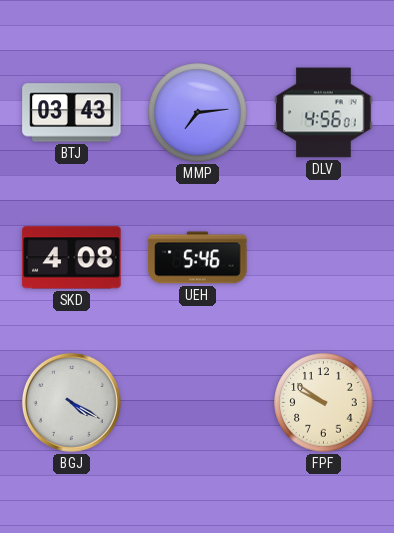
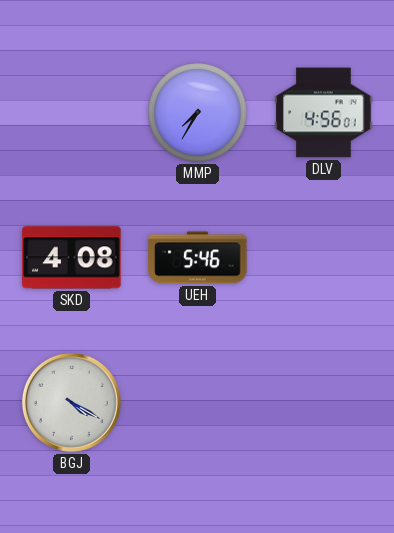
BTJ: 03:43 -> none (72, 113)
MMP: 7:14 -> 7:35 (198, 113)
FPF: 9:51 -> none (324, 403)
